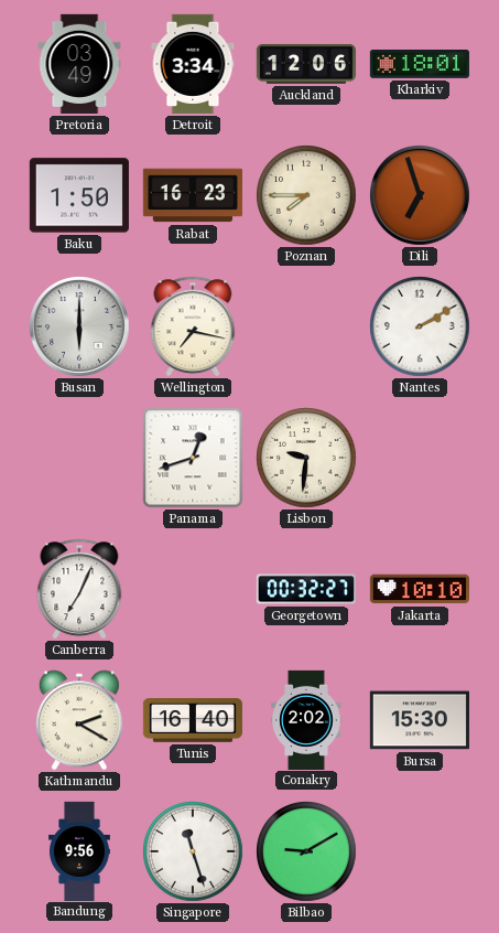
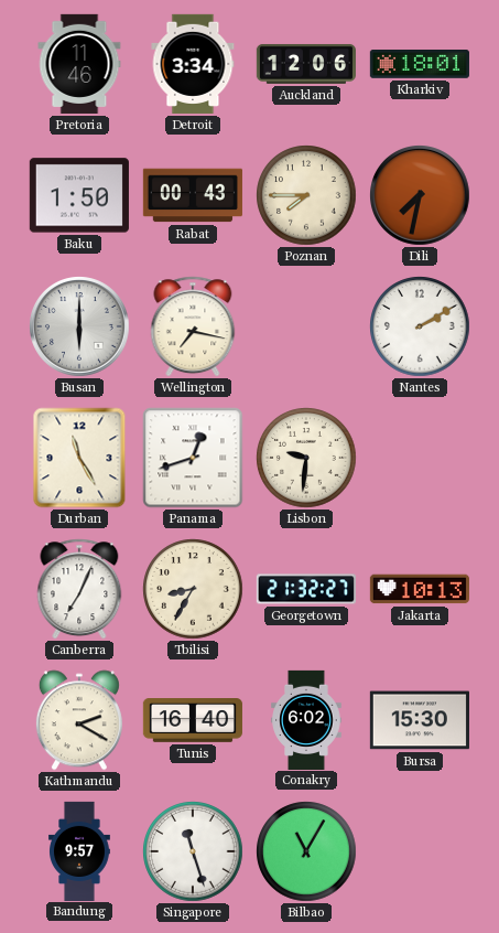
Pretoria: 03:49 -> 11:46 (79, 64)
Rabat: 16:23 -> 00:43 (193, 195)
Dili: 6:57 -> 7:32 (420, 196)
Durban: none -> 11:25 (79, 458)
Tbilisi: none -> 8:35 (193, 589)
Georgetown: 00:32 -> 21:32 (306, 589)
Jakarta: 10:10 -> 10:13 (420, 589)
Conakry: 2:02 -> 6:02 (306, 719)
Bandung: 9:56 -> 9:57 (79, 850)
Bilbao: 9:10 -> 11:05 (306, 851)
